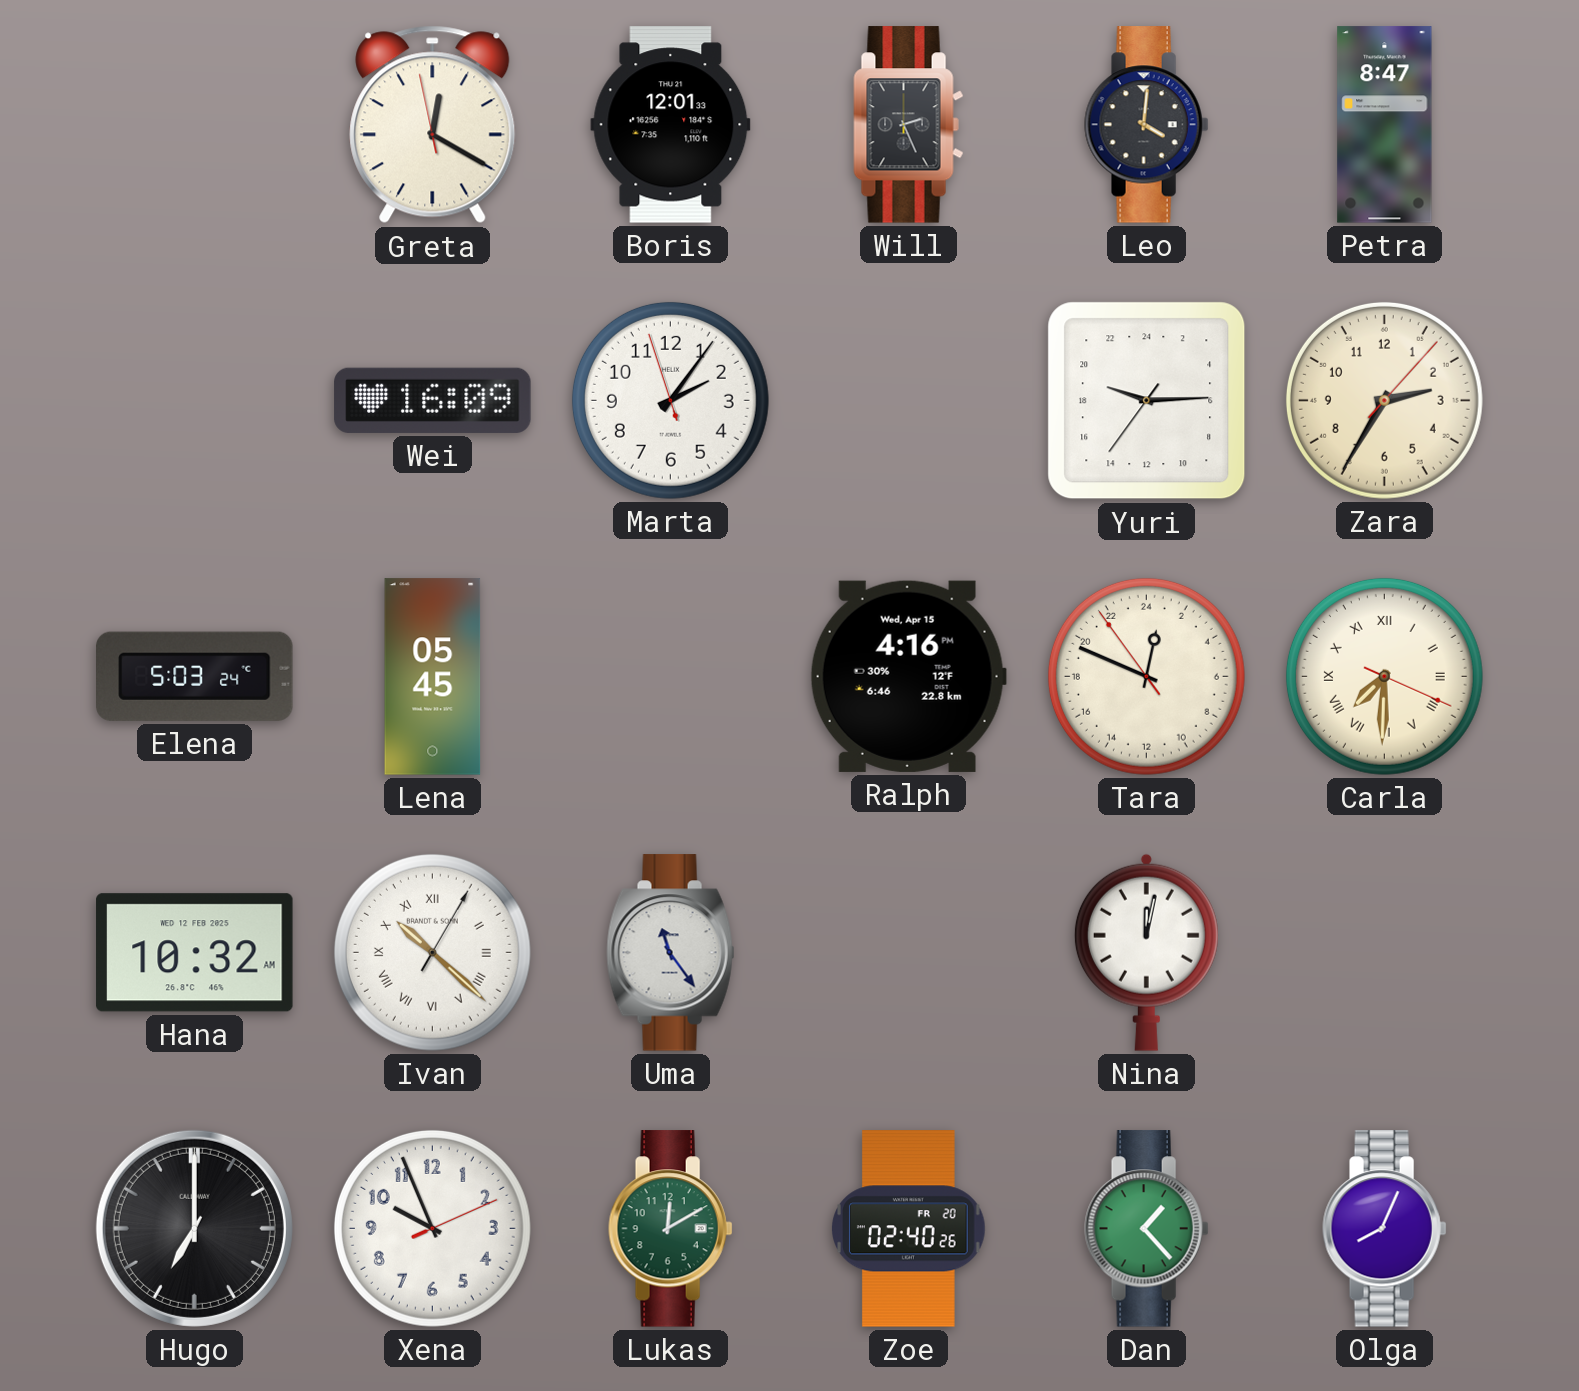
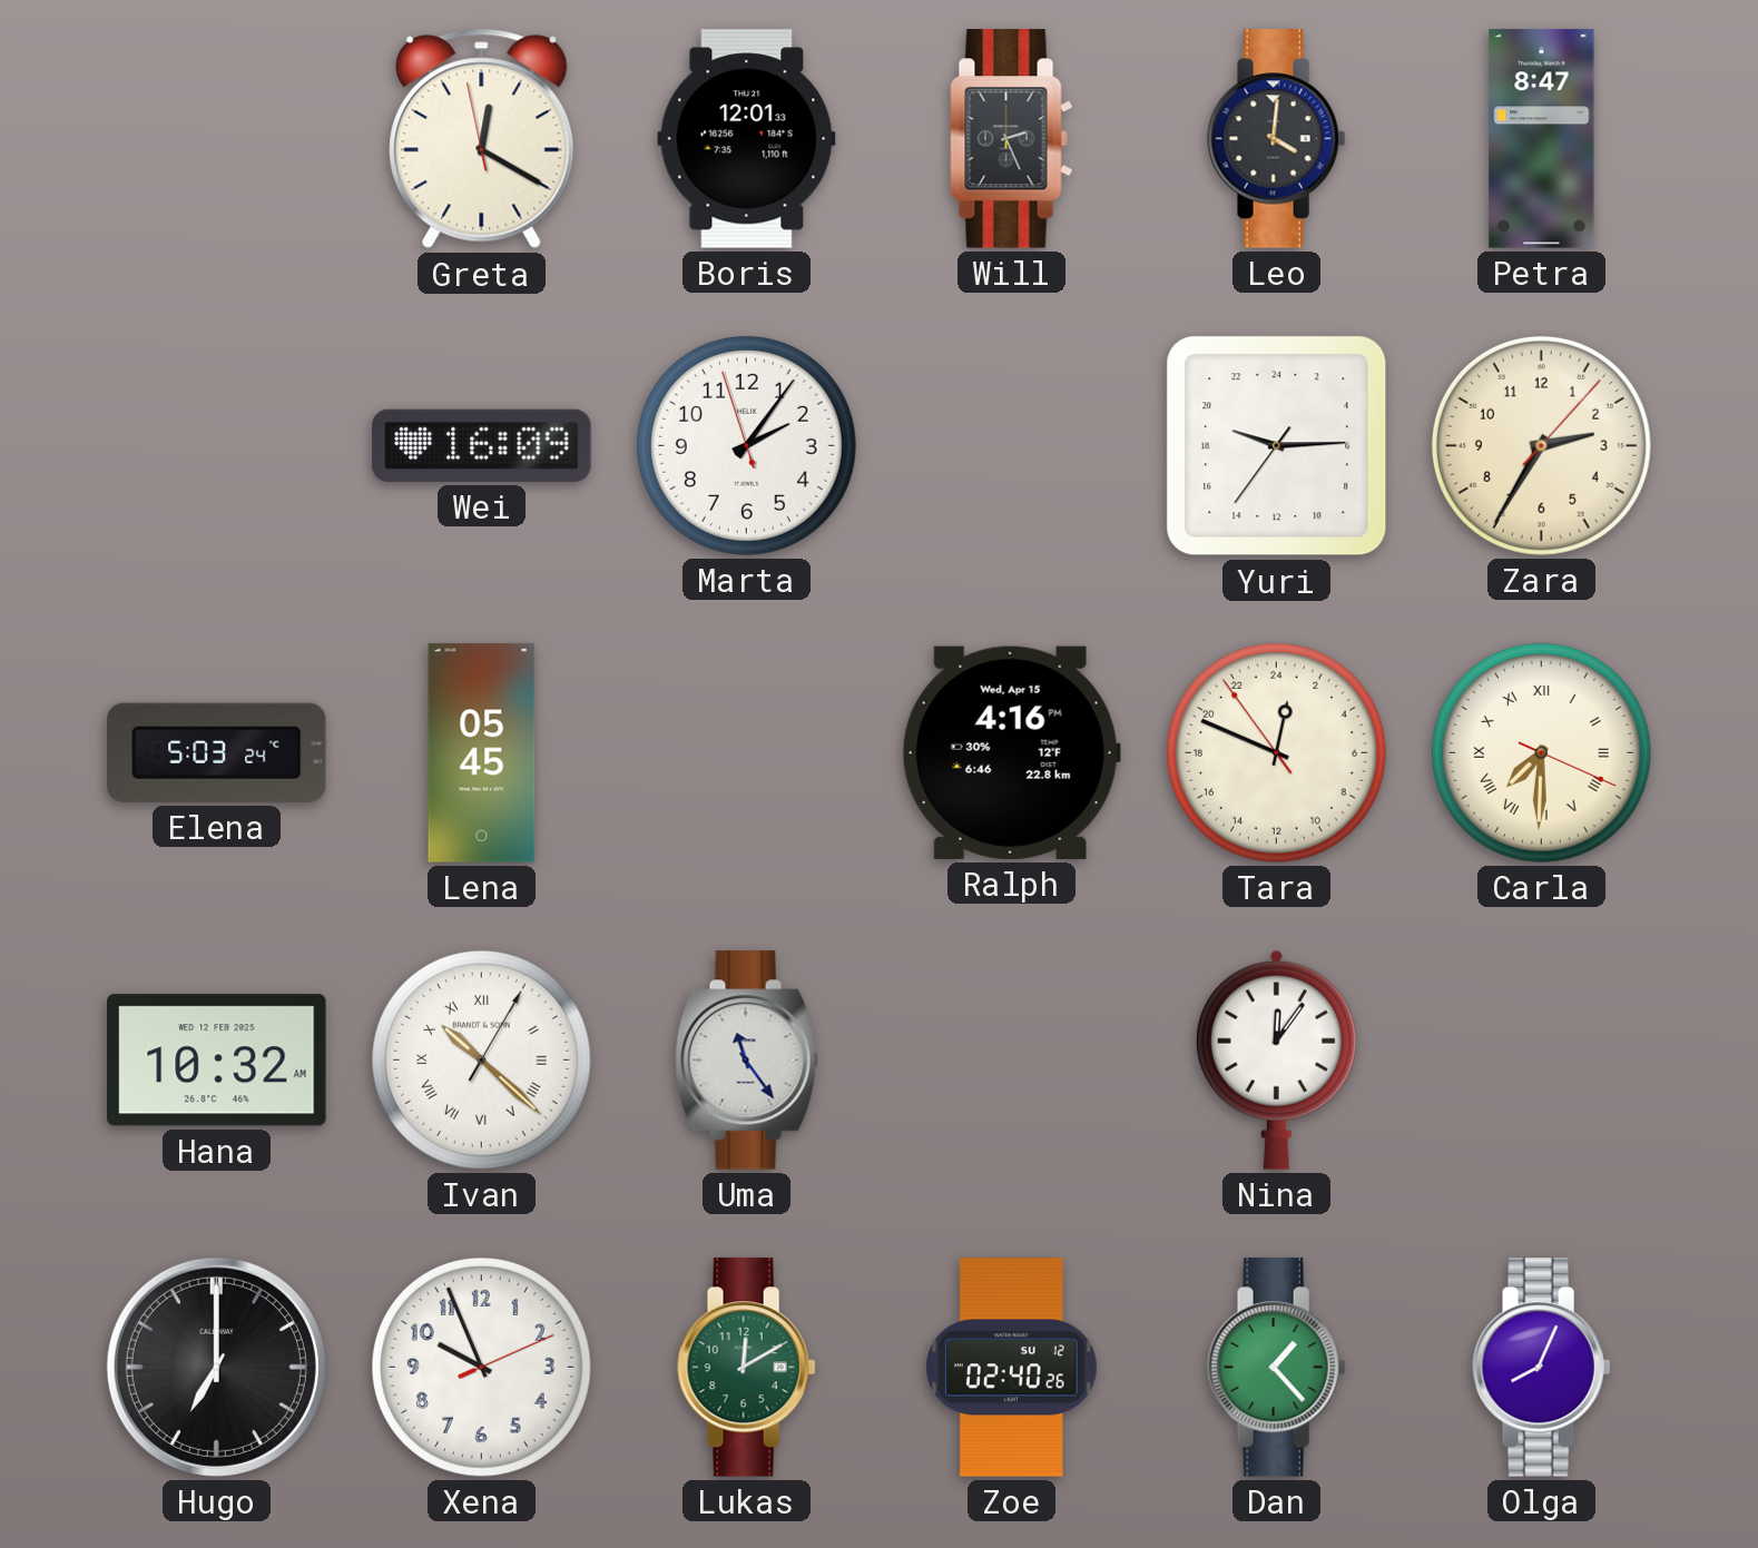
Nina: 12:02 -> 12:06 (1276, 1059)
Zoe date: FR 20 -> SU 12 (1012, 1368)
